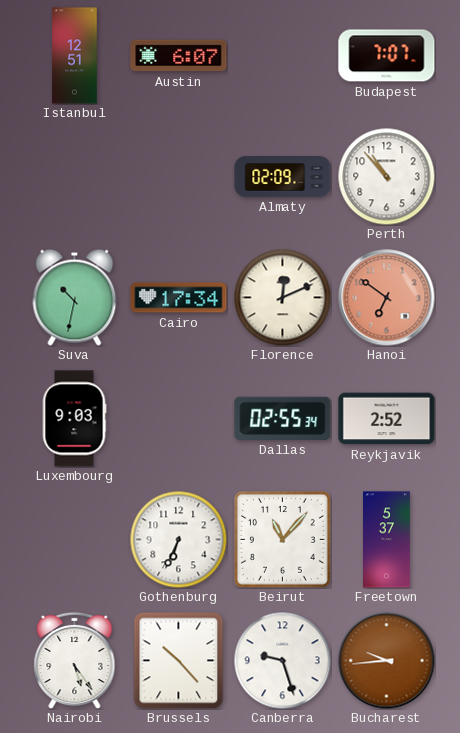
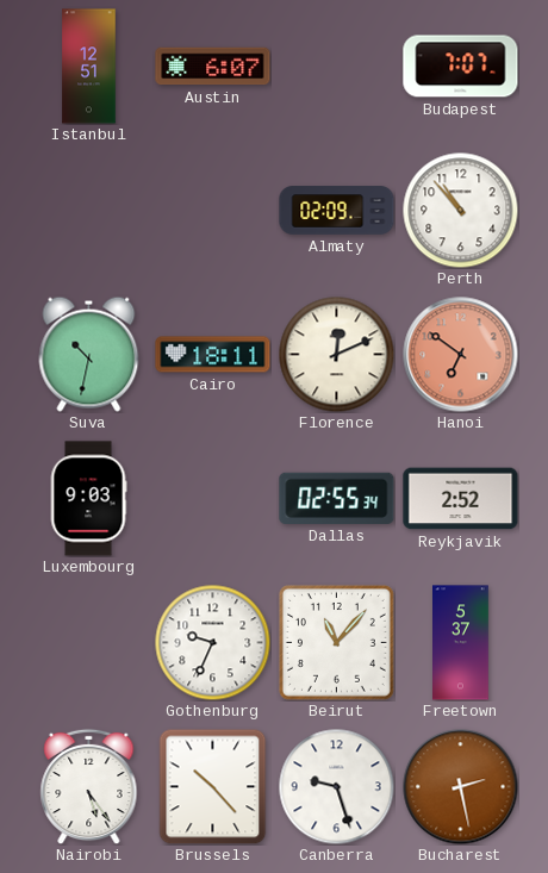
Cairo: 17:34 -> 18:11 (213, 355)
Gothenburg: 6:34 -> 9:34 (212, 642)
Bucharest: 9:44 -> 2:28 (461, 787)
